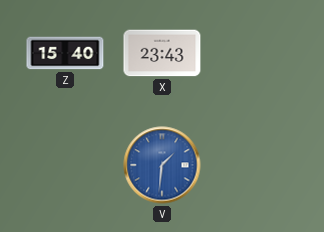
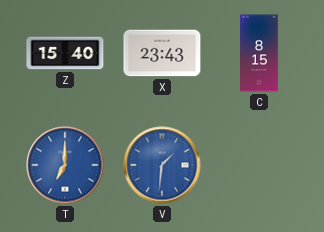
C: none -> 8:15 (259, 53)
T: none -> 7:00 (65, 165)
